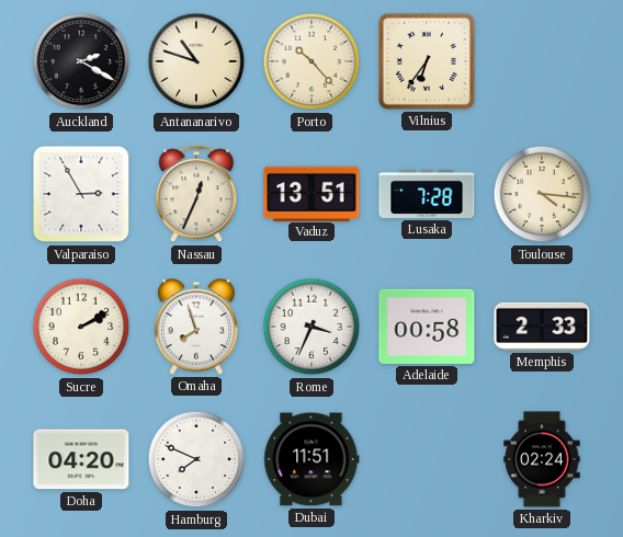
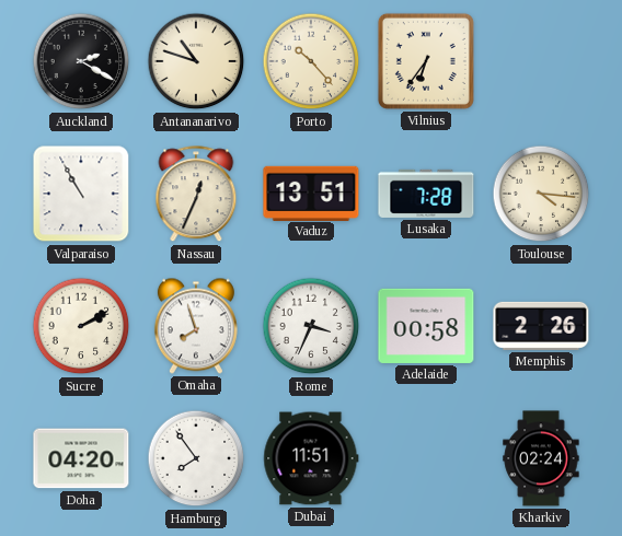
Valparaiso: 2:55 -> 10:55 (81, 194)
Memphis: 2:33 -> 2:26 (541, 326)
Hamburg: 7:49 -> 7:54 (196, 458)
